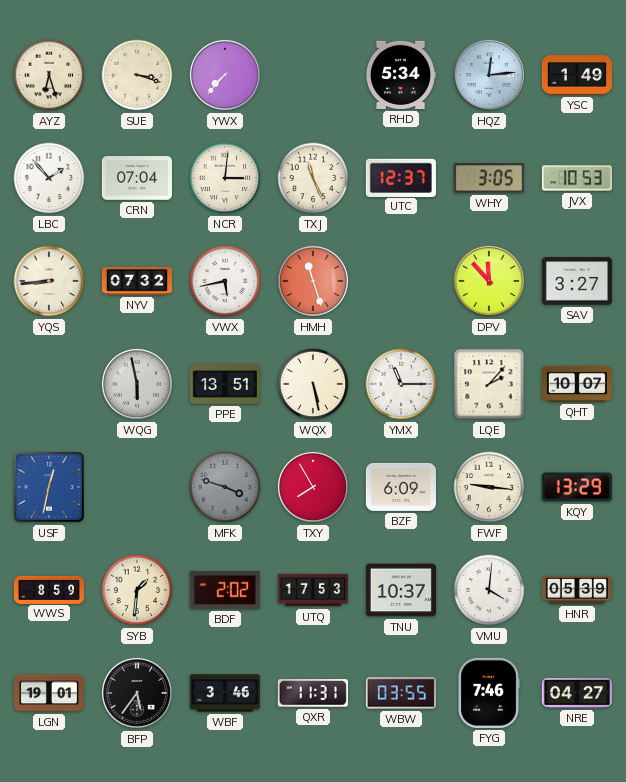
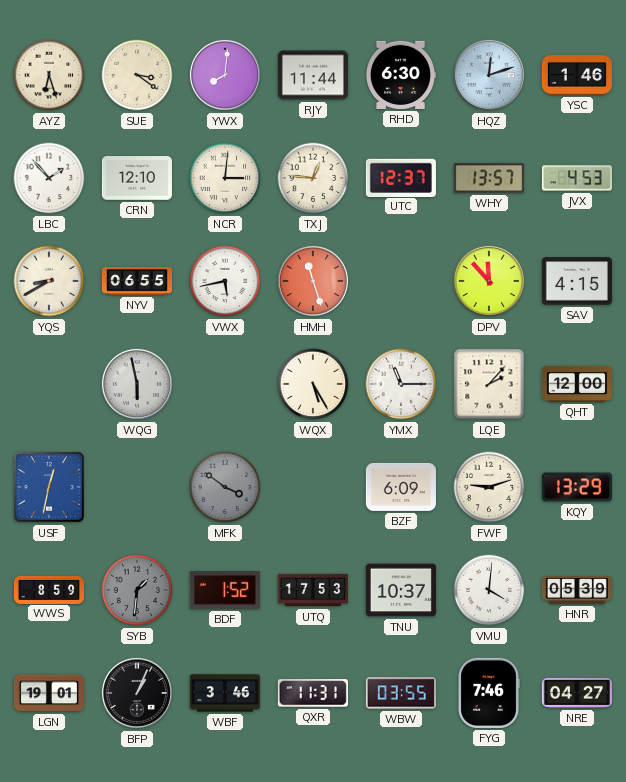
SUE: 3:18 -> 3:21 (137, 75)
YWX: 7:37 -> 8:01 (225, 75)
RJY: none -> 11:44 (313, 75)
RHD: 5:34 -> 6:30 (400, 75)
HQZ: 12:14 -> 12:12 (489, 75)
YSC: 1:49 -> 1:46 (577, 75)
CRN: 07:04 -> 12:10 (137, 178)
TXJ: 11:26 -> 12:46 (313, 178)
WHY: 3:05 -> 13:57 (489, 178)
JVX: 10:53 -> 4:53 (577, 178)
YQS: 8:44 -> 8:40 (49, 281)
NYV: 07:32 -> 06:55 (137, 282)
SAV: 3:27 -> 4:15 (577, 281)
PPE: 13:51 -> none (225, 384)
WQX: 5:28 -> 5:25 (313, 384)
QHT: 10:07 -> 12:00 (576, 384)
MFK: 3:48 -> 3:51 (225, 487)
TXY: 7:55 -> none (313, 487)
FWF: 9:16 -> 9:12 (489, 487)
SYB dial: cream -> grey (137, 590)
BDF: 2:02 -> 1:52 (225, 591)
BFP: 5:36 -> 1:04 (137, 693)
